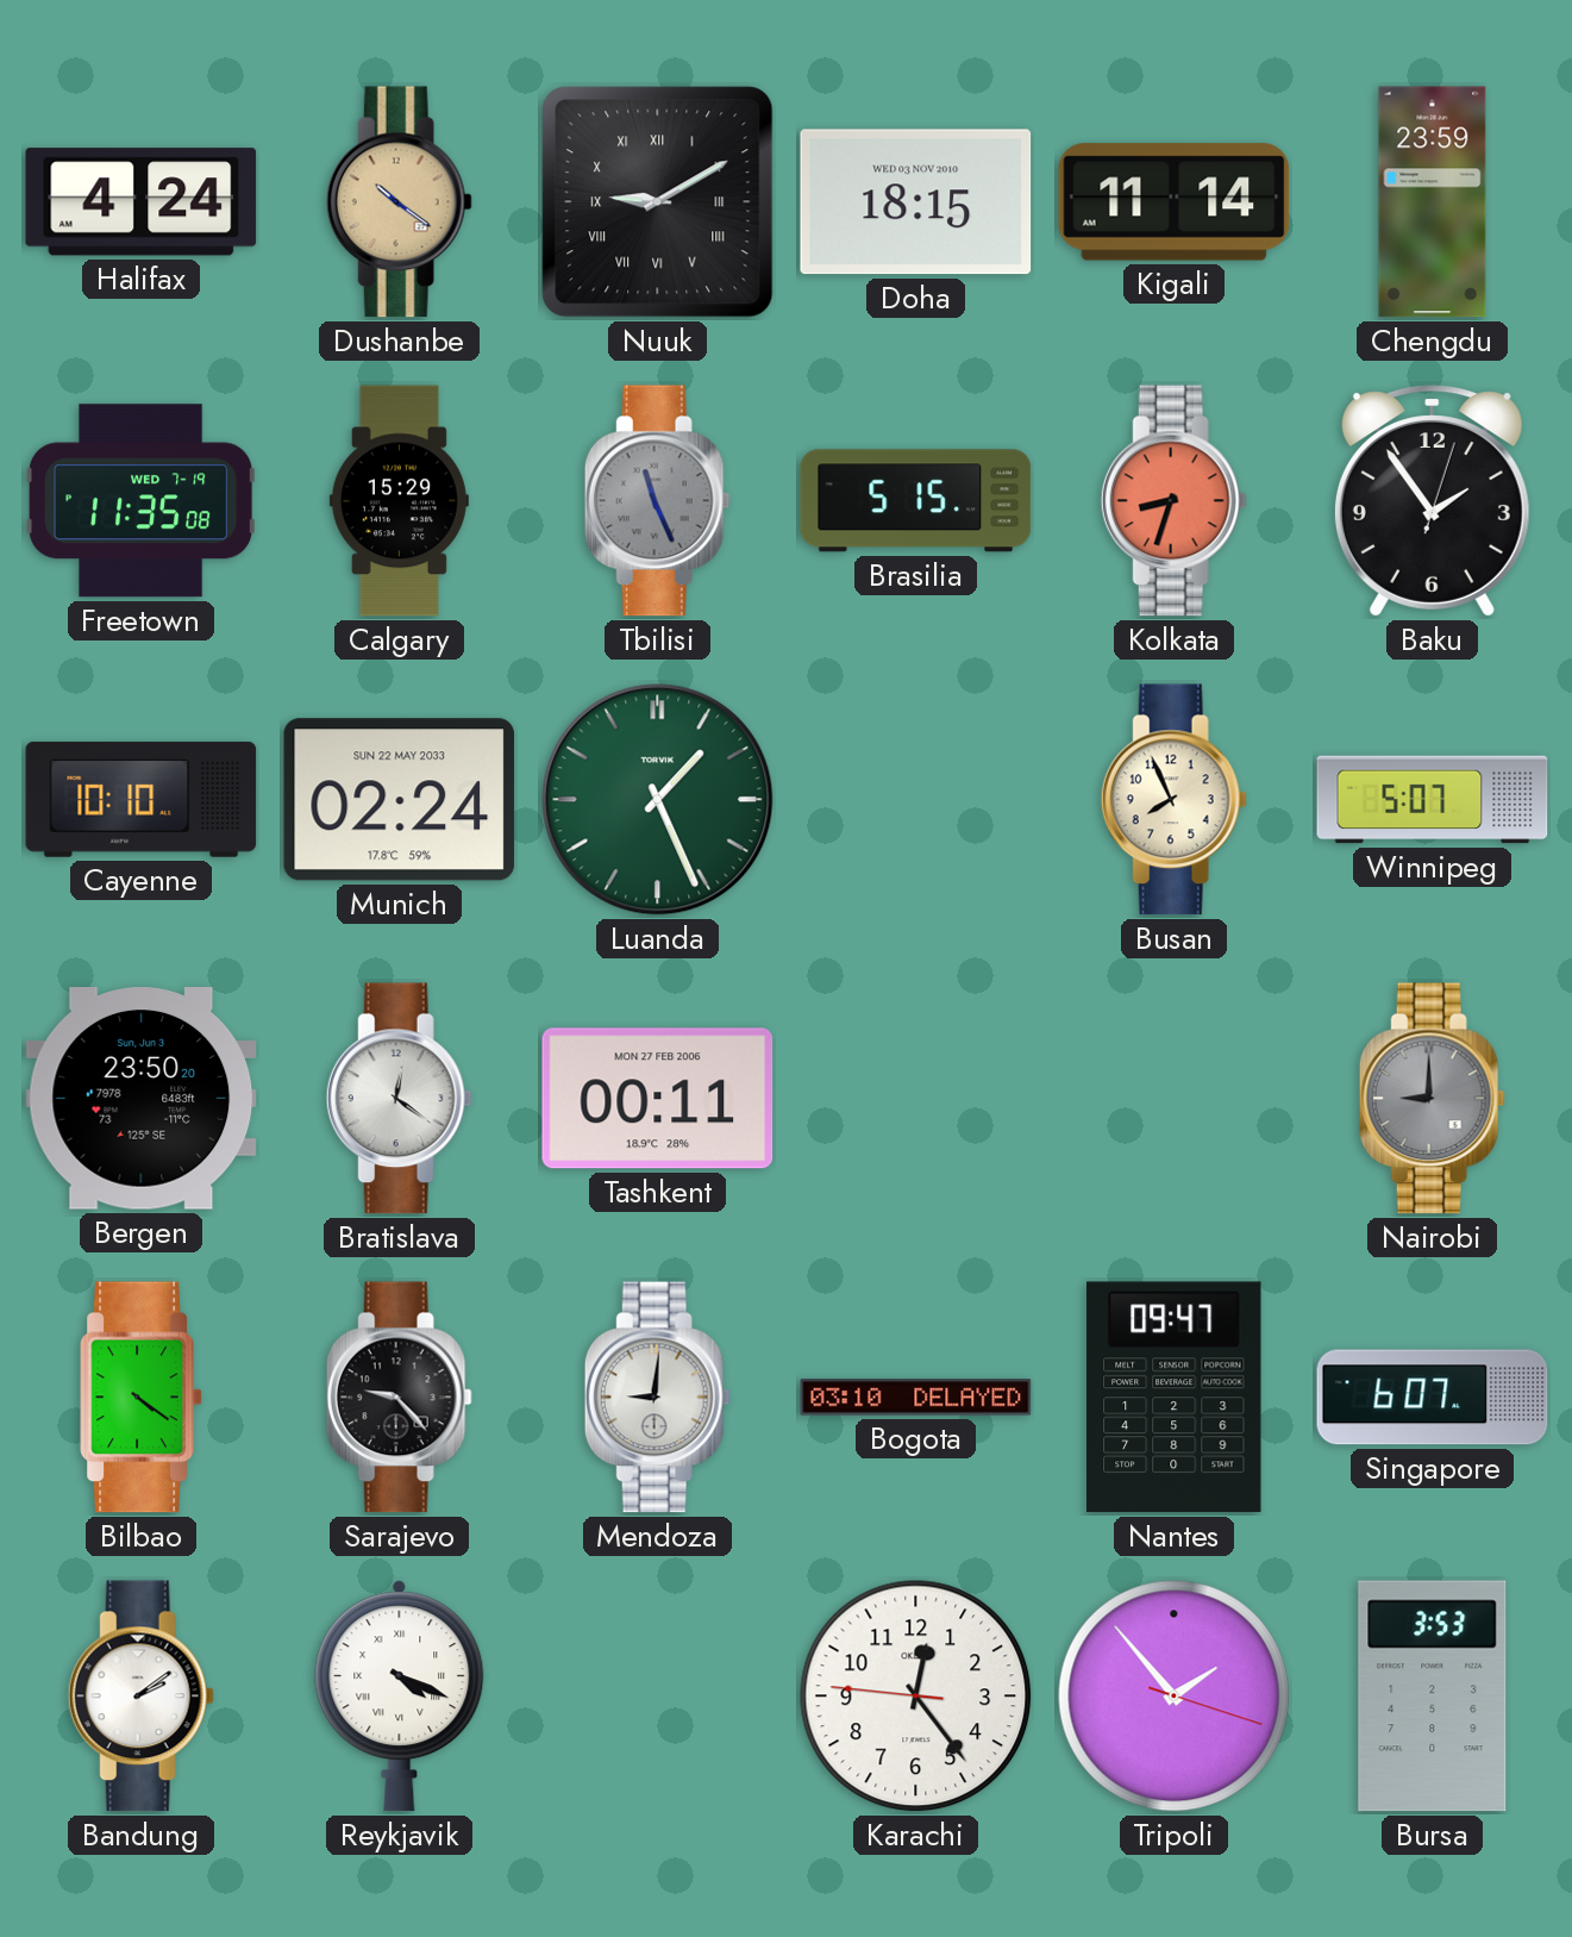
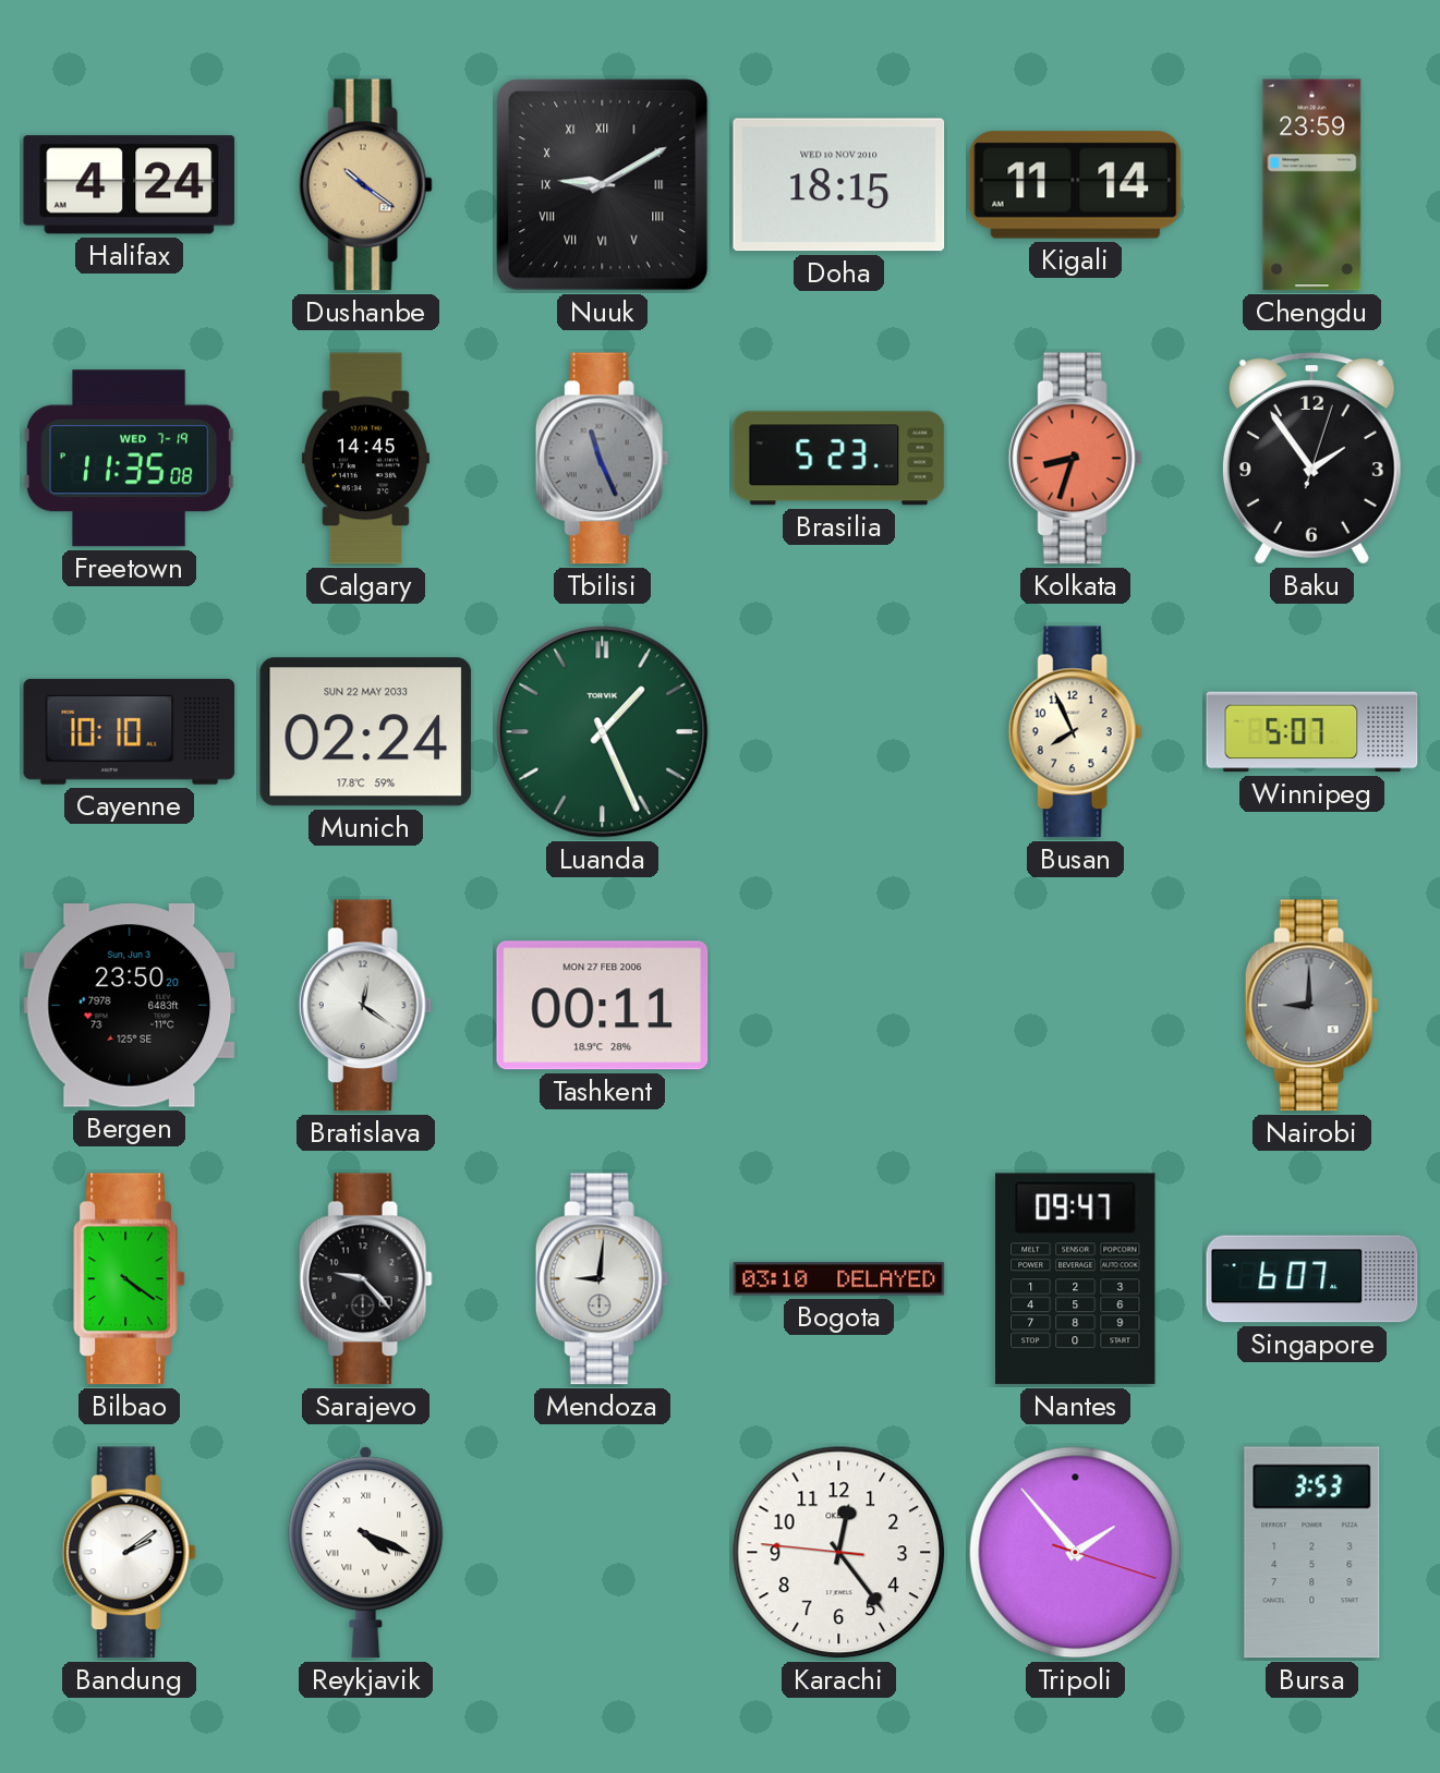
Doha date: WED 03 NOV 2010 -> WED 10 NOV 2010 (839, 185)
Calgary: 15:29 -> 14:45 (365, 459)
Brasilia: 5:15 -> 5:23 (839, 459)
